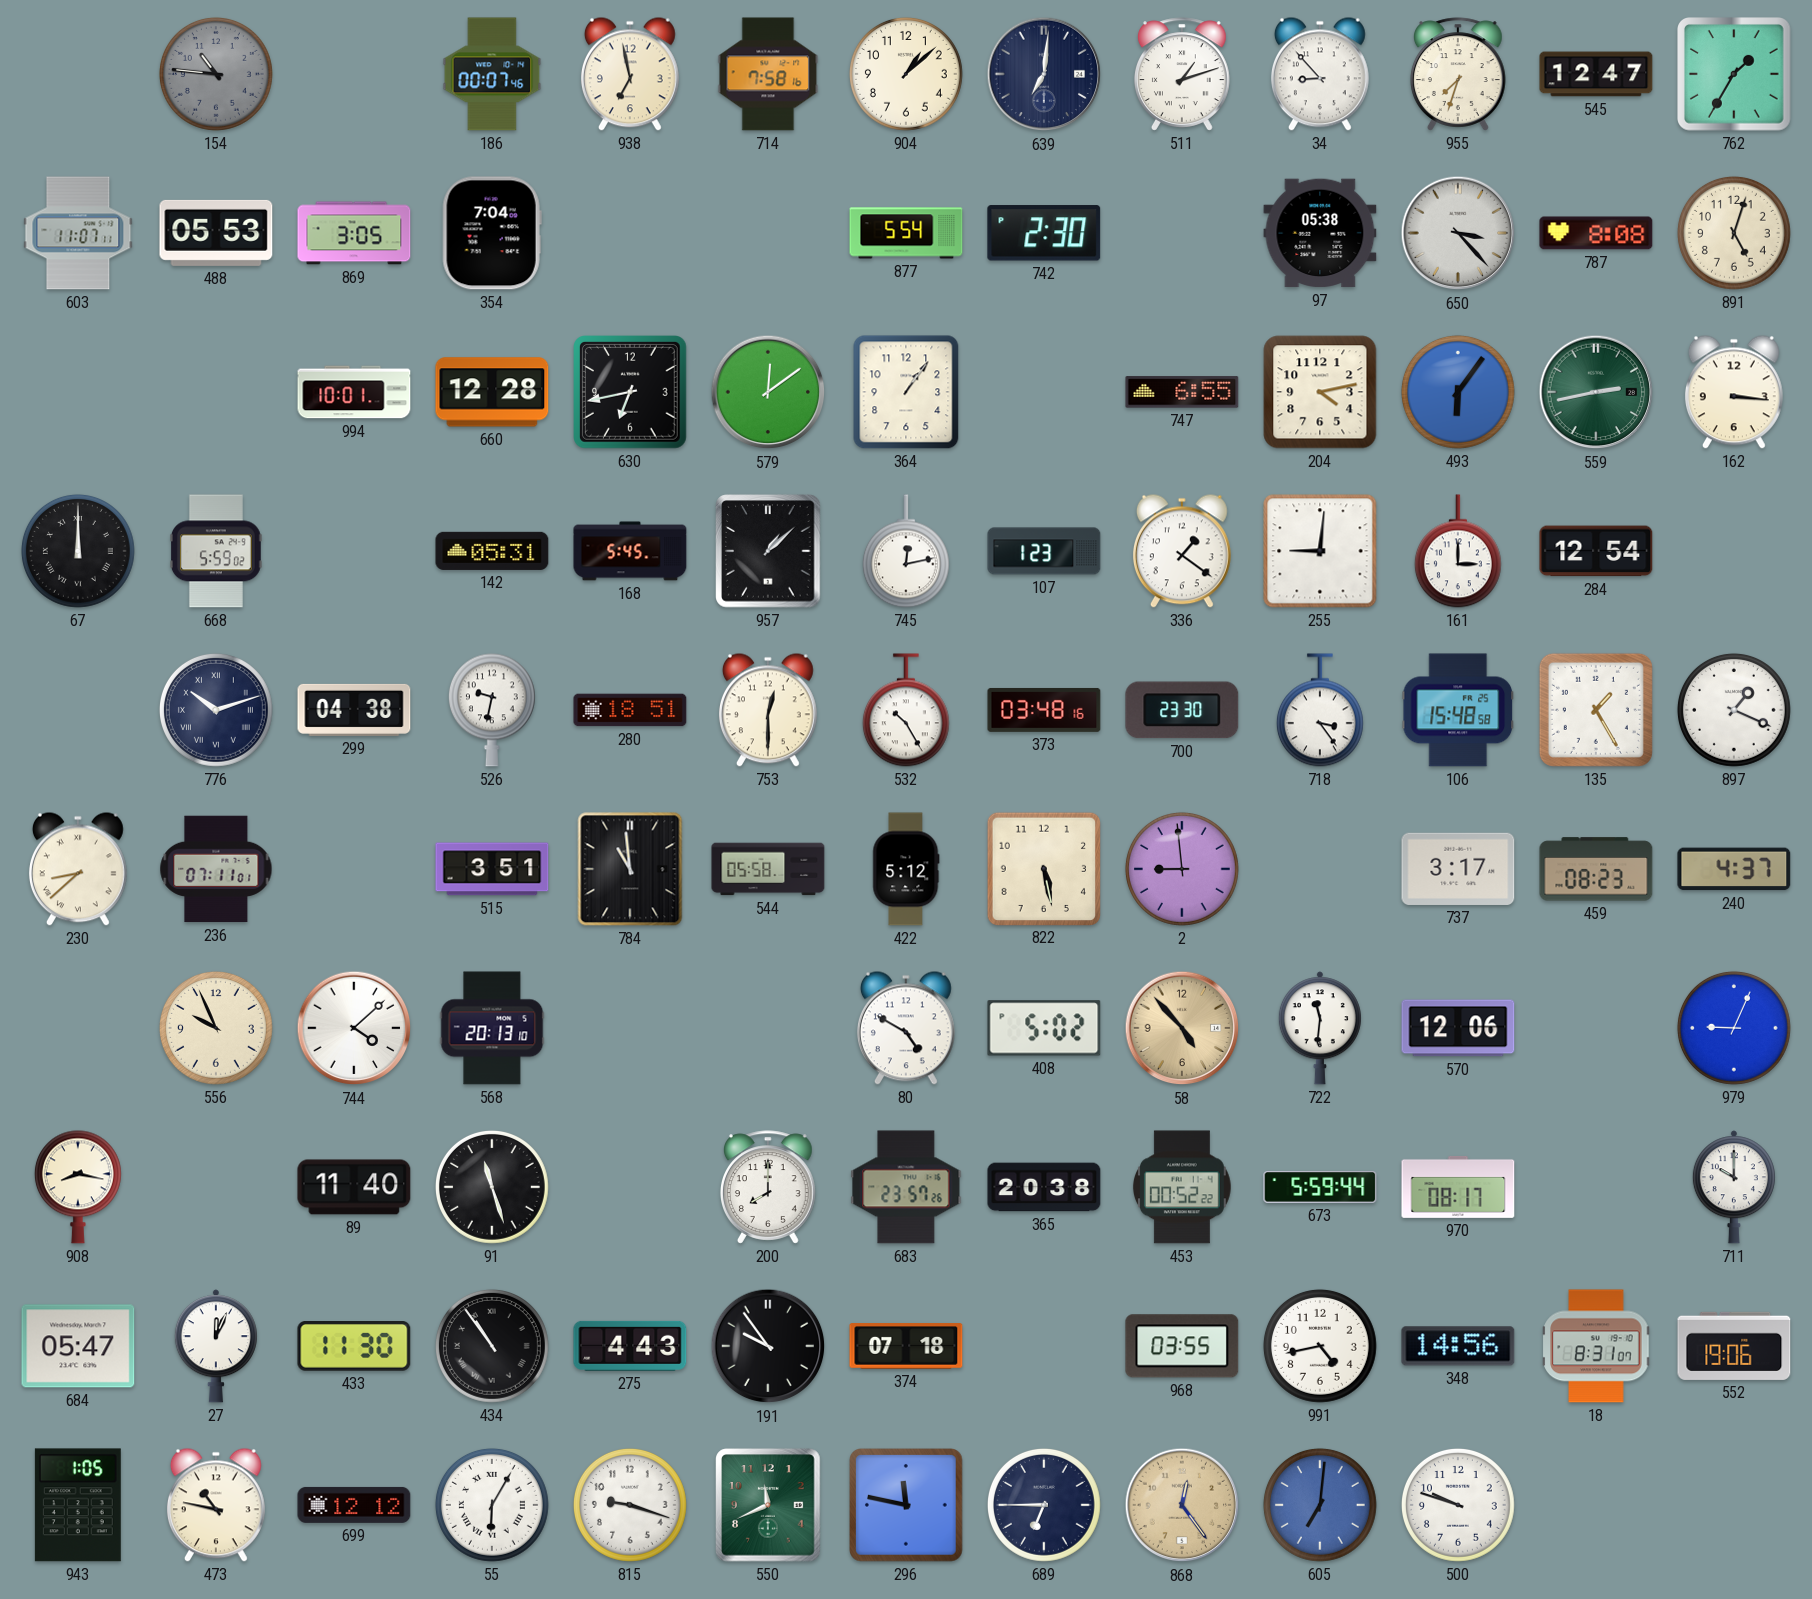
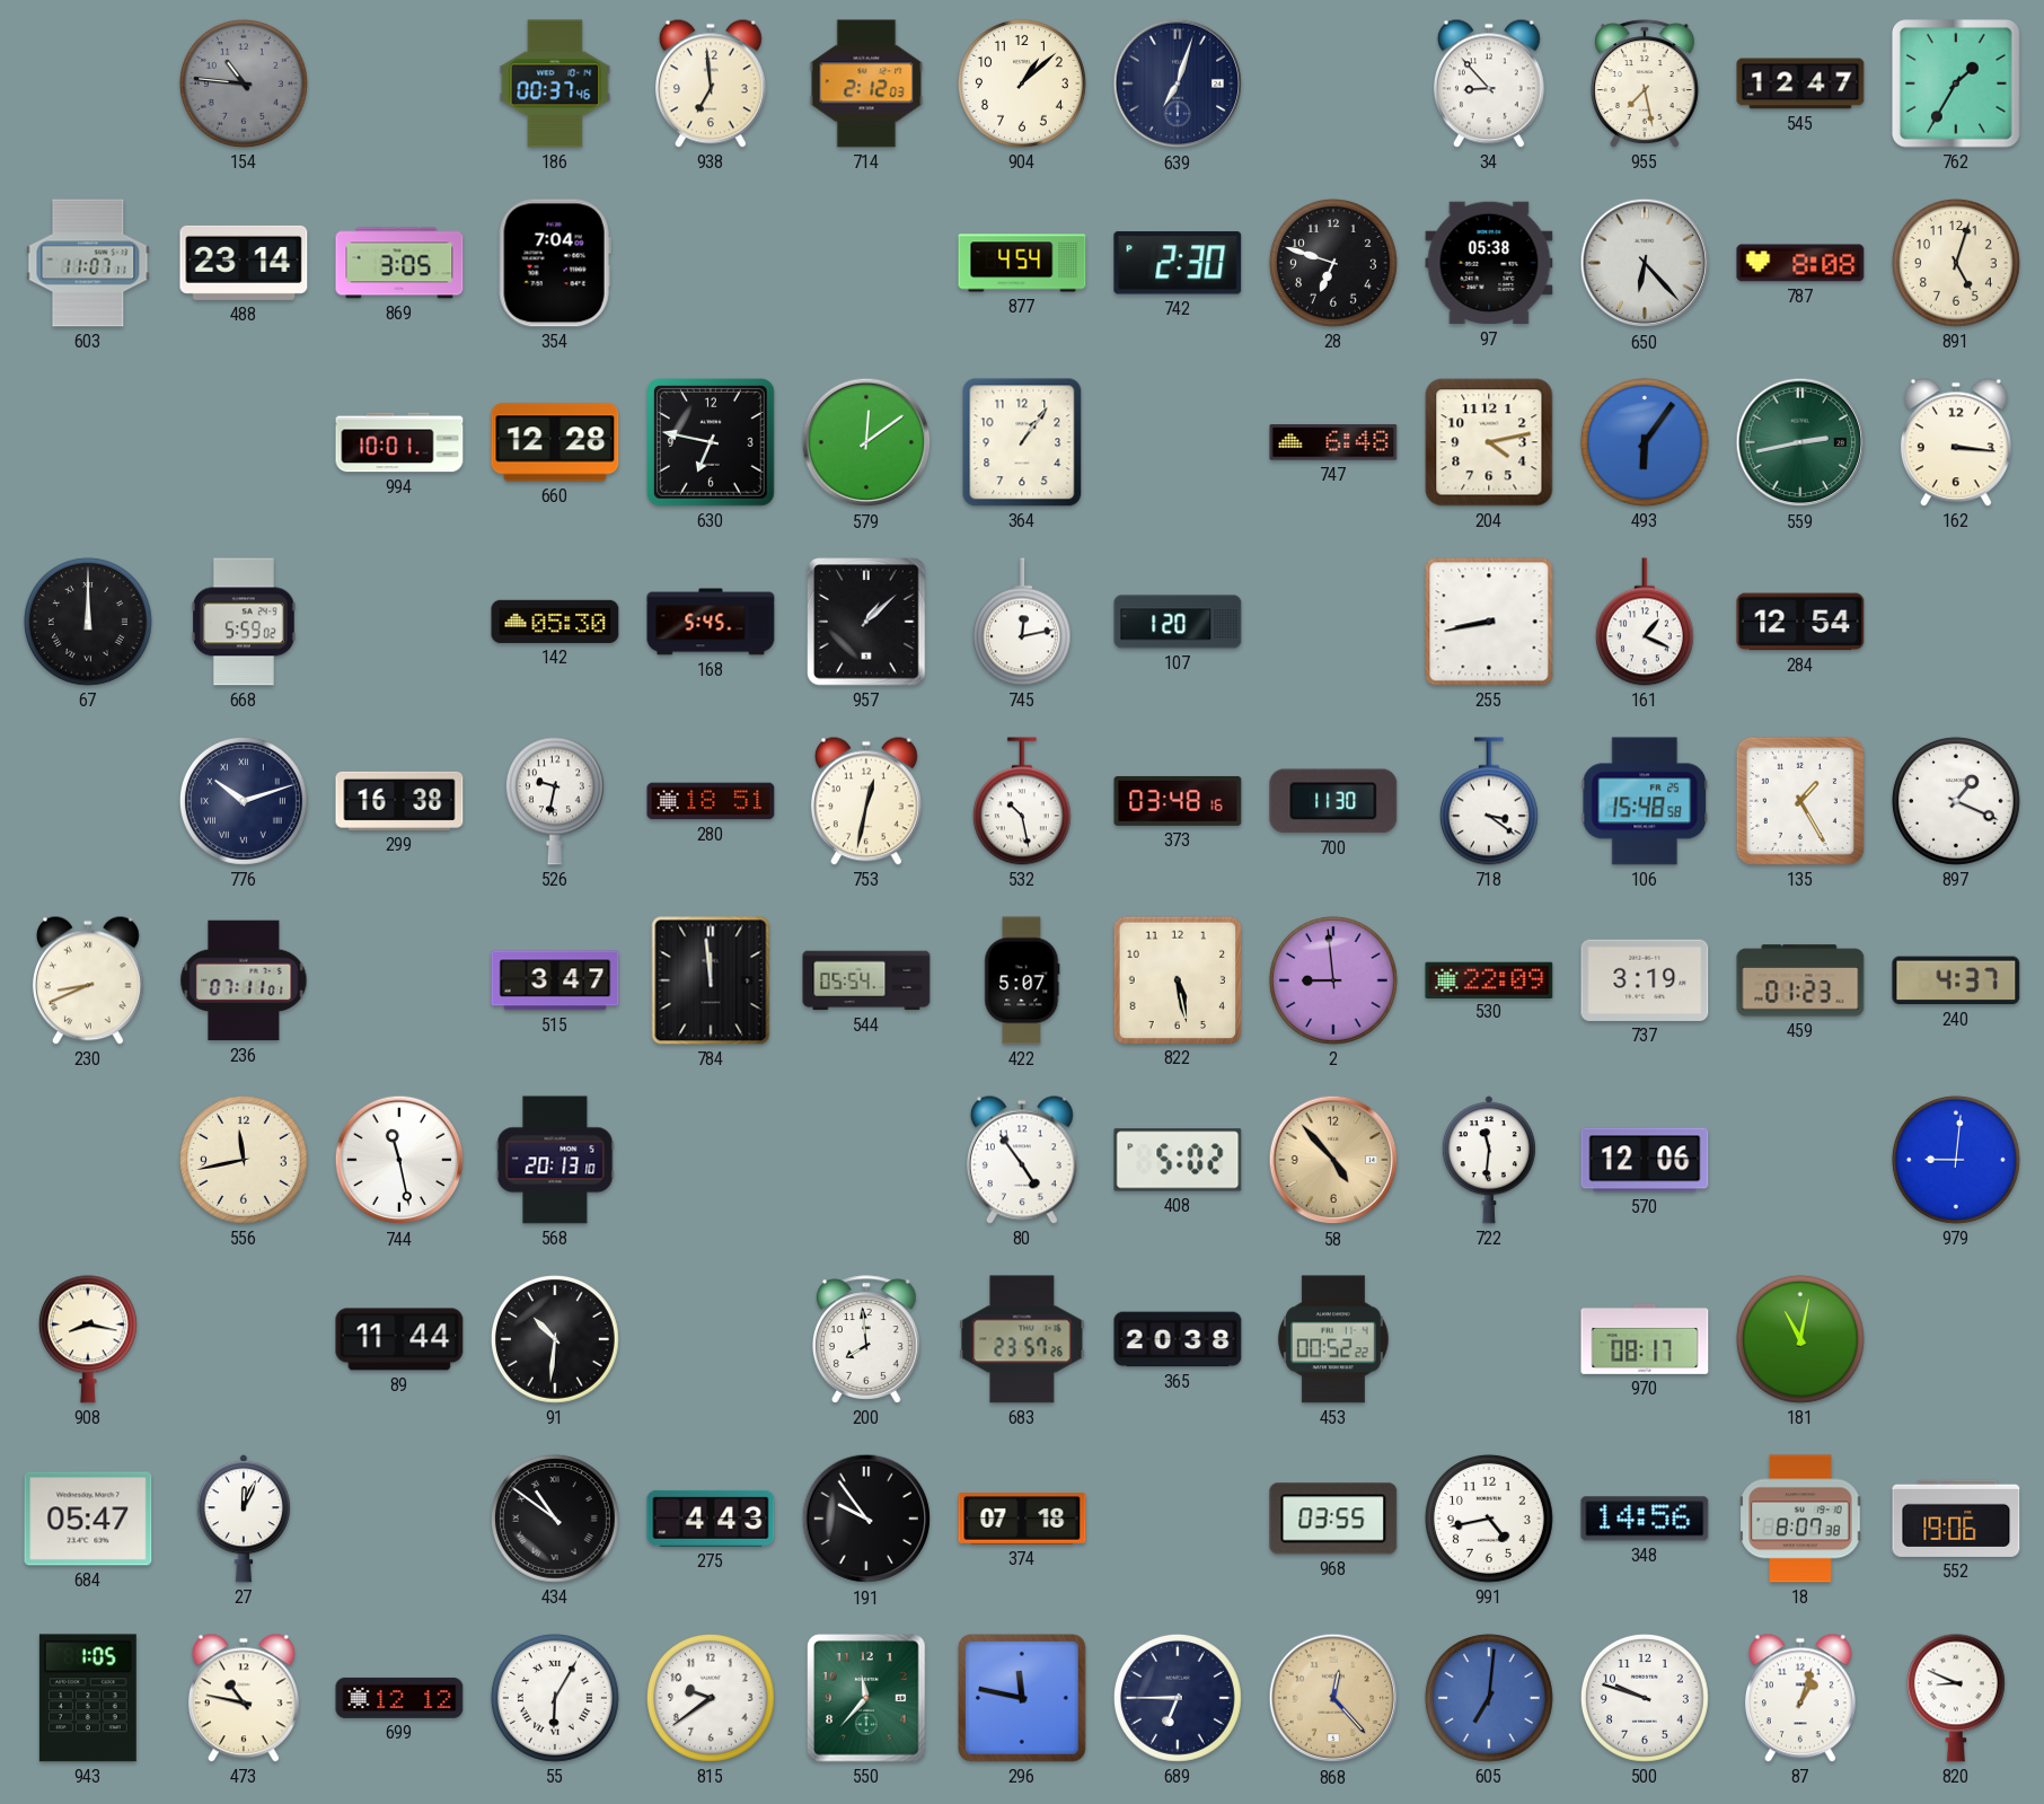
186: 00:07 -> 00:37 (555, 83)
938: 6:58 -> 6:59 (711, 83)
714: 7:58 -> 2:12 (866, 83)
639: 7:01 -> 7:03 (1178, 83)
511: 1:12 -> none (1182, 74)
955: 7:33 -> 7:28 (1645, 83)
488: 05:53 -> 23:14 (244, 263)
877: 5:54 -> 4:54 (1022, 263)
28: none -> 6:48 (1333, 263)
650: 3:23 -> 6:23 (1645, 263)
630: 6:43 -> 6:47 (712, 443)
747: 6:55 -> 6:48 (1333, 442)
142: 05:31 -> 05:30 (555, 622)
107: 1:23 -> 1:20 (1178, 622)
336: 1:21 -> none (1182, 551)
255: 9:01 -> 8:43 (1489, 622)
161: 3:00 -> 1:19 (1645, 622)
299: 04:38 -> 16:38 (399, 801)
753: 12:30 -> 12:32 (866, 801)
532: 10:25 -> 10:28 (1022, 801)
700: 23:30 -> 11:30 (1333, 801)
718: 3:24 -> 3:21 (1489, 801)
230: 8:38 -> 8:41 (88, 980)
515: 3:51 -> 3:47 (555, 980)
784: 10:59 -> 11:59 (711, 980)
544: 05:58 -> 05:54 (866, 980)
422: 5:12 -> 5:07 (1022, 980)
530: none -> 22:09 (1489, 979)
737: 3:17 -> 3:19 (1645, 980)
459: 08:23 -> 01:23 (1800, 980)
556: 9:56 -> 11:43 (244, 1160)
744: 4:08 -> 11:28 (399, 1160)
80: 4:50 -> 4:54 (1022, 1160)
979: 9:04 -> 9:01 (1956, 1160)
89: 11:40 -> 11:44 (399, 1339)
91: 11:27 -> 10:31 (555, 1339)
200: 8:00 -> 7:59 (866, 1339)
673: 5:59 -> none (1320, 1188)
181: none -> 11:02 (1800, 1339)
711: 10:00 -> none (1734, 1187)
433: 11:30 -> none (354, 1347)
434: 10:54 -> 10:51 (555, 1519)
18: 8:31 -> 8:07 (1800, 1519)
815: 9:18 -> 9:39 (711, 1698)
550: 11:41 -> 11:37 (866, 1698)
868: 12:24 -> 12:23 (1333, 1698)
87: none -> 1:03 (1800, 1698)
820: none -> 8:49 (1956, 1698)
